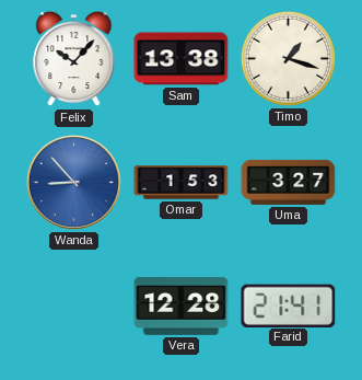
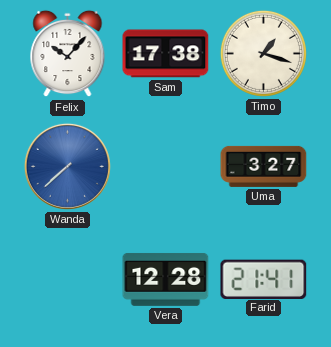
Sam: 13:38 -> 17:38 (166, 54)
Wanda: 8:53 -> 7:38 (67, 166)
Omar: 1:53 -> none (182, 183)
